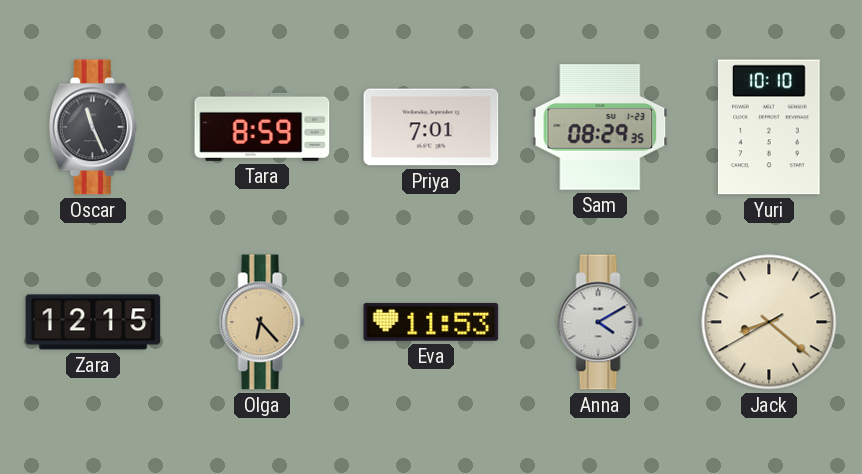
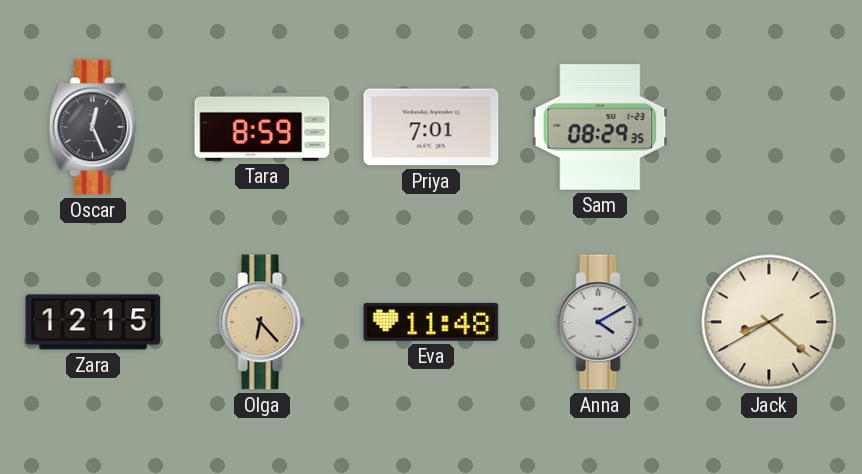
Oscar: 11:26 -> 12:26 (93, 127)
Yuri: 10:10 -> none (769, 127)
Eva: 11:53 -> 11:48 (431, 322)
